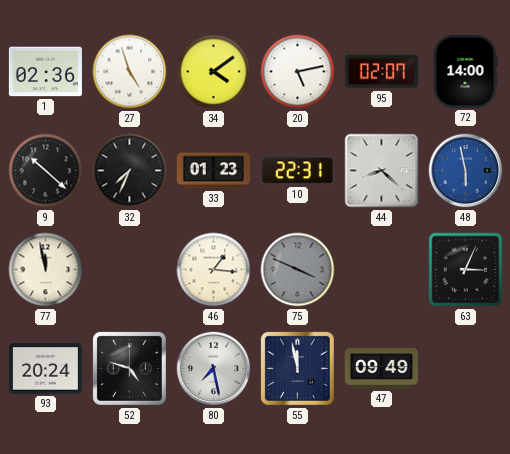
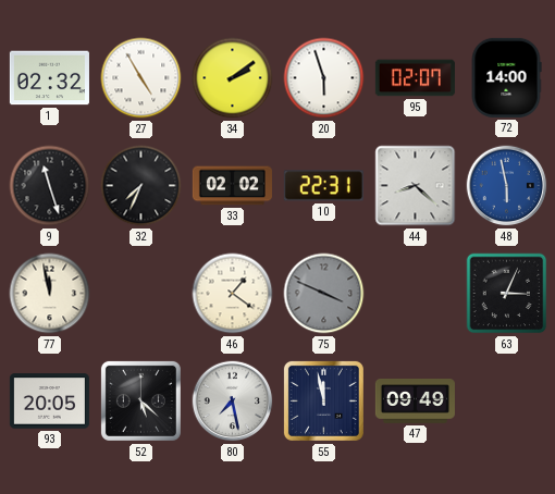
1: 02:36 -> 02:32 (49, 78)
27: 4:57 -> 4:55 (141, 78)
34: 4:09 -> 2:09 (233, 78)
20: 5:13 -> 5:57 (324, 78)
9: 10:22 -> 11:27 (50, 186)
33: 01:23 -> 02:02 (232, 186)
46: 1:16 -> 1:21 (233, 294)
93: 20:24 -> 20:05 (49, 402)
52: 4:48 -> 5:22 (140, 400)
